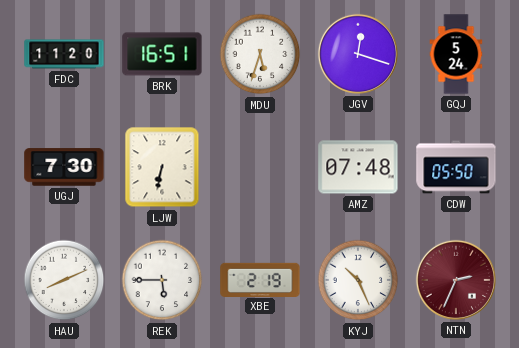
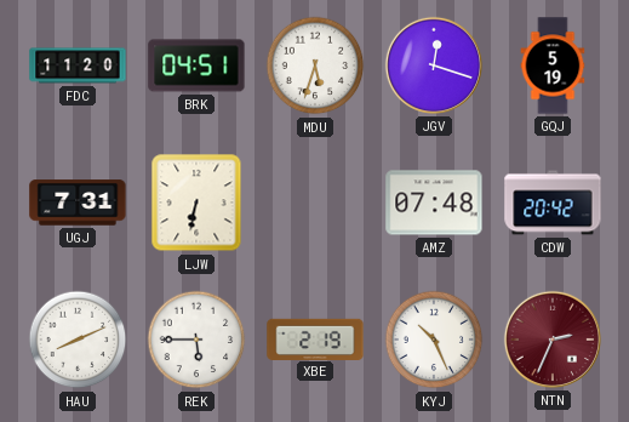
BRK: 16:51 -> 04:51 (196, 65)
GQJ: 5:24 -> 5:19 (553, 65)
UGJ: 7:30 -> 7:31 (78, 203)
CDW: 05:50 -> 20:42 (553, 203)
